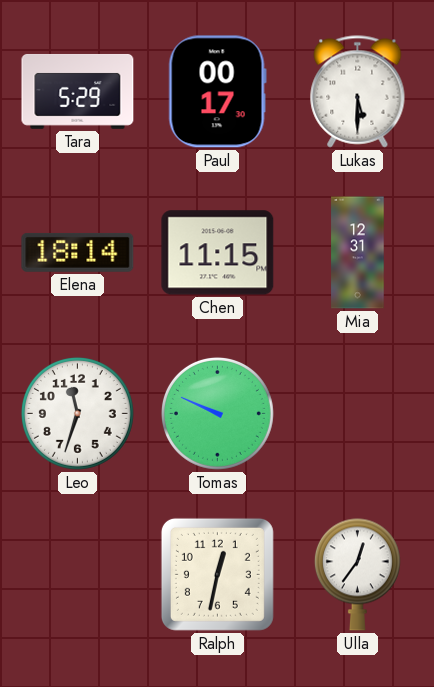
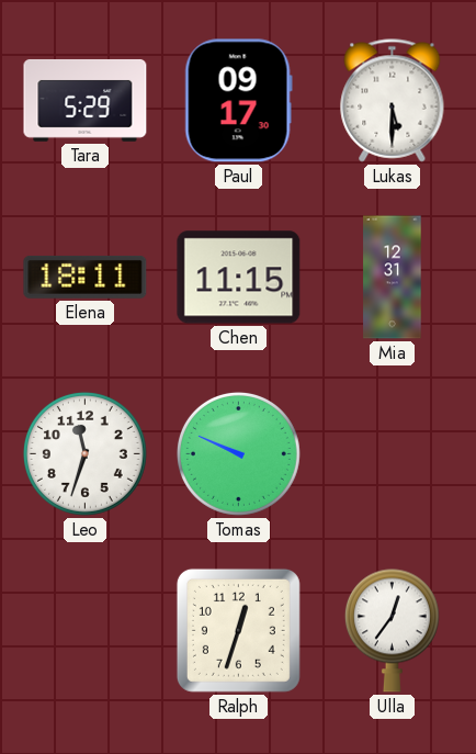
Paul: 00:17 -> 09:17 (238, 101)
Elena: 18:14 -> 18:11 (86, 277)
Ralph: 12:32 -> 12:33 (238, 630)
